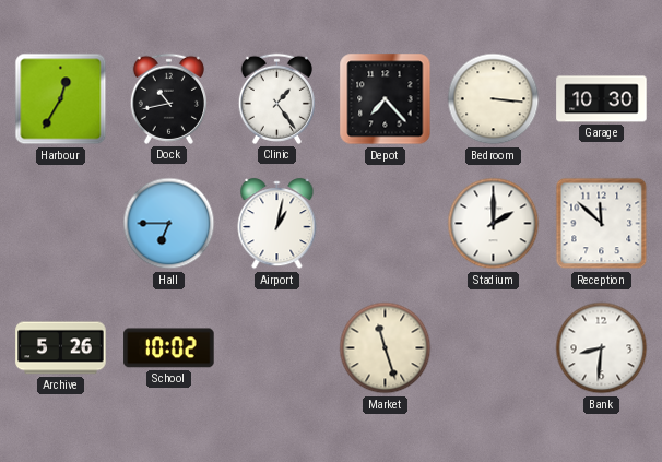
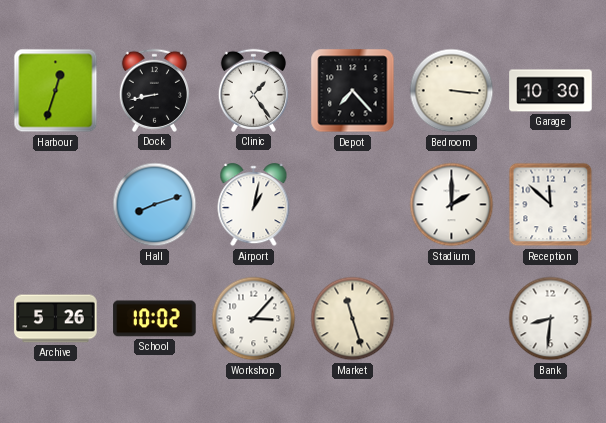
Harbour: 12:35 -> 12:33 (56, 91)
Dock: 10:43 -> 8:43 (154, 90)
Hall: 6:45 -> 8:12 (155, 205)
Workshop: none -> 3:07 (254, 319)
